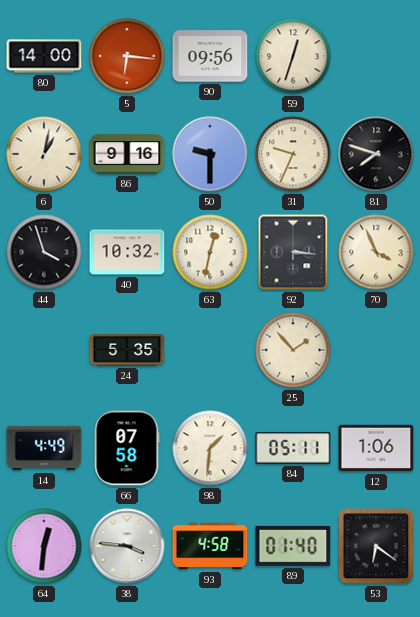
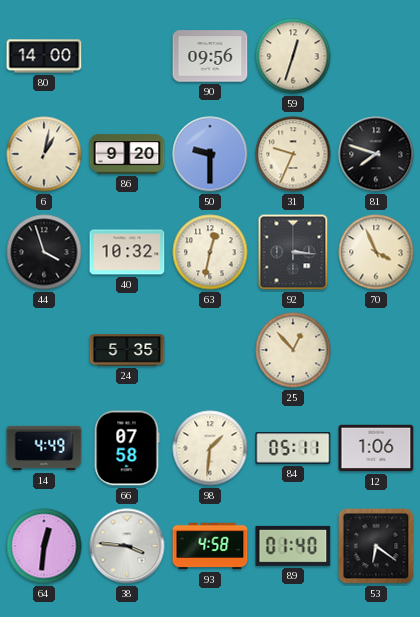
5: 6:16 -> none (127, 56)
86: 9:16 -> 9:20 (127, 154)
25: 1:53 -> 12:53 (293, 350)
